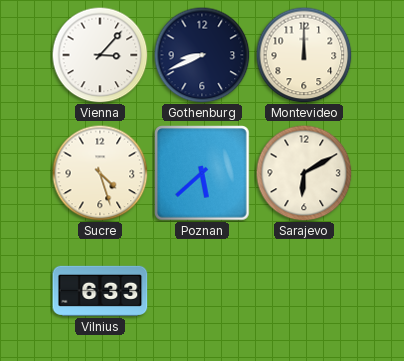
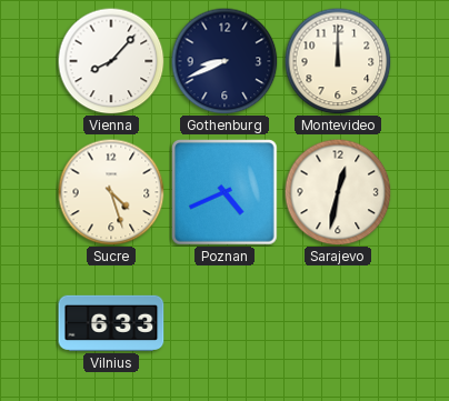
Vienna: 3:07 -> 8:07 (111, 61)
Poznan: 5:38 -> 4:41 (225, 192)
Sarajevo: 6:10 -> 12:32 (338, 192)
